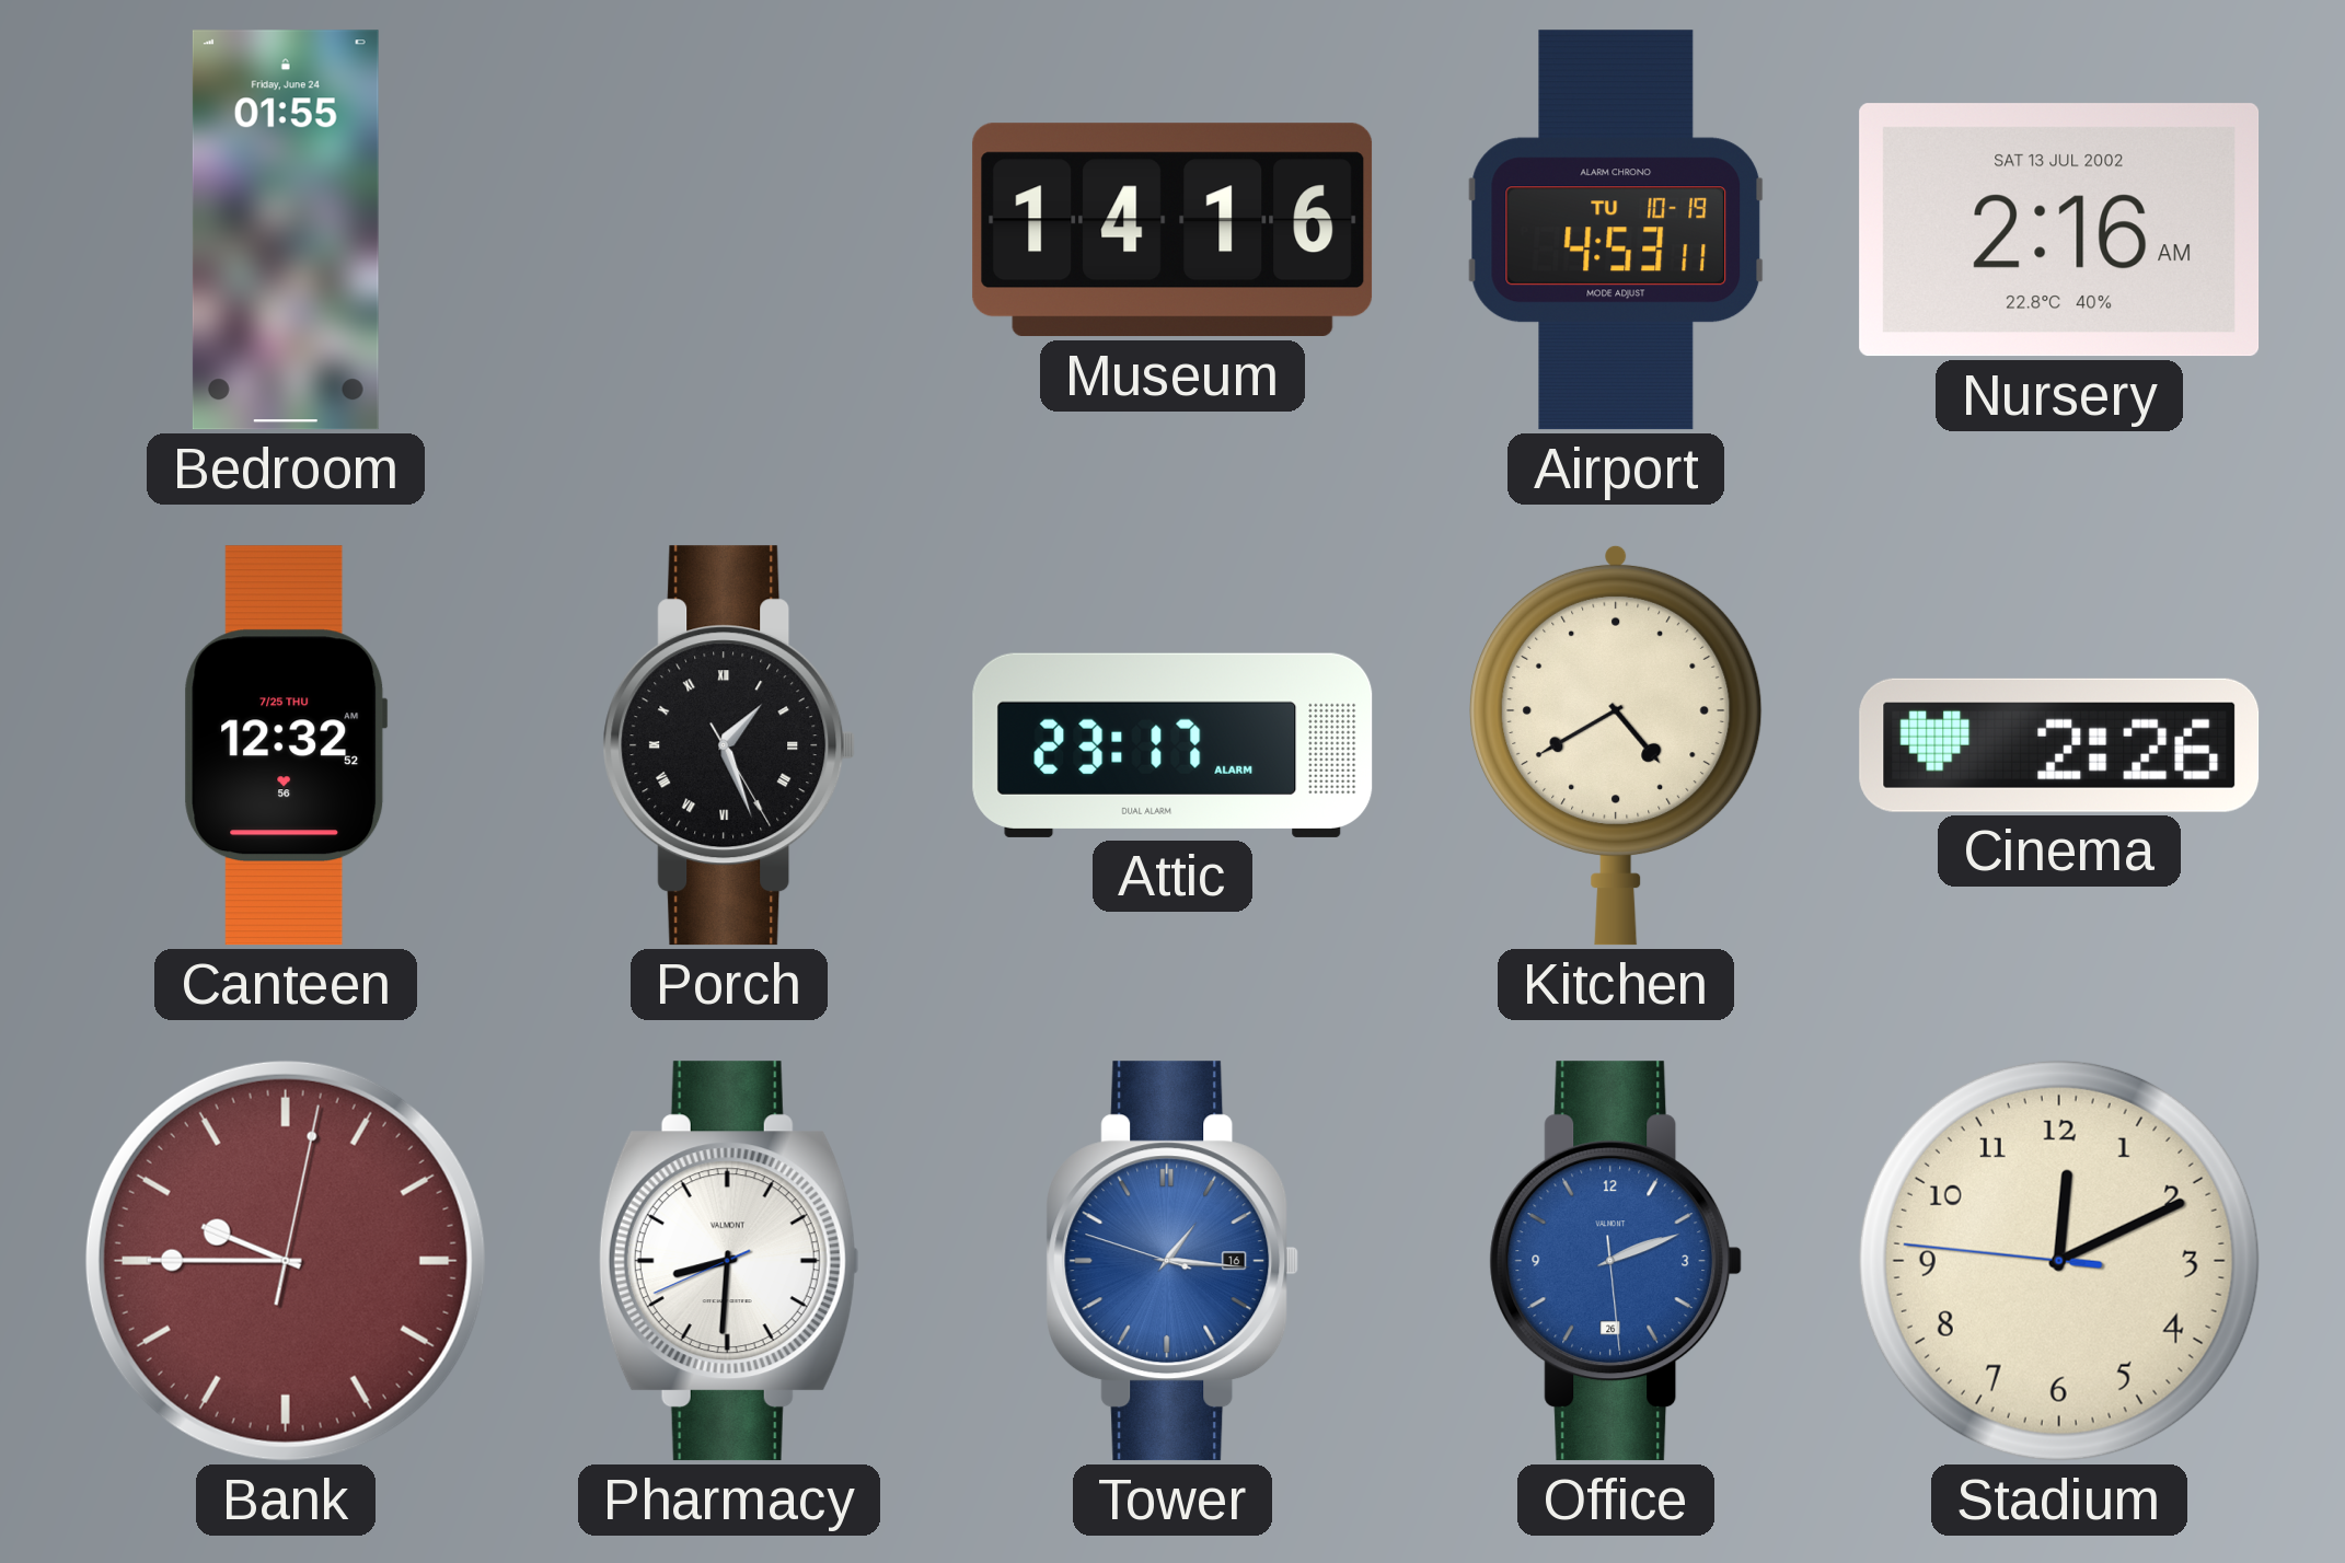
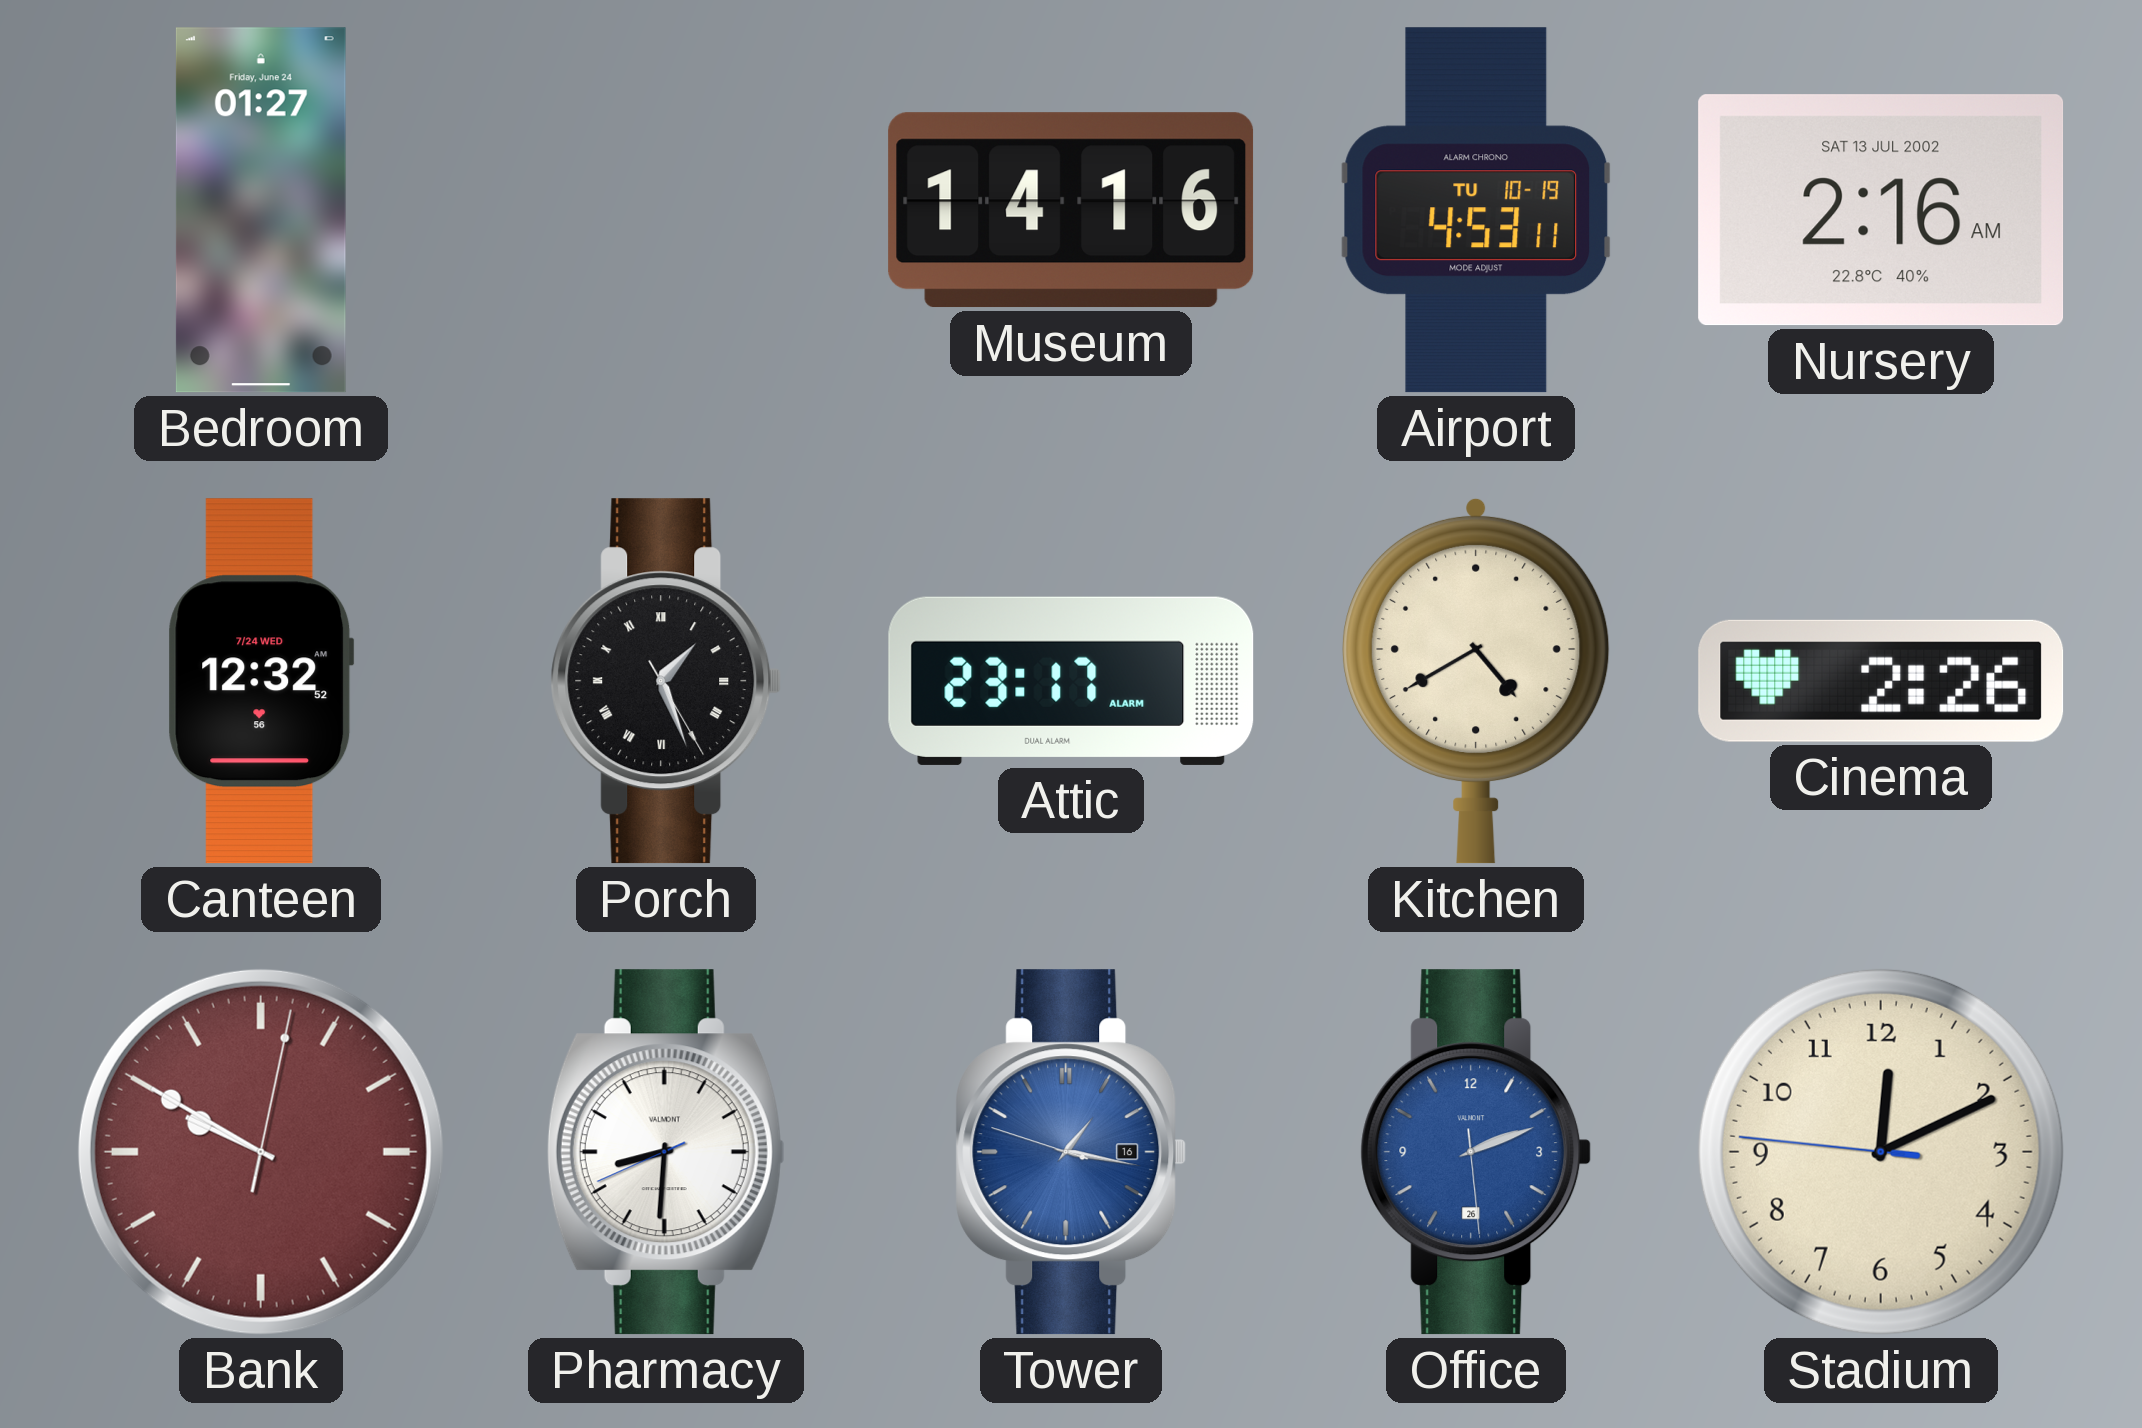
Bedroom: 01:55 -> 01:27 (261, 210)
Canteen date: 7/25 THU -> 7/24 WED (261, 681)
Bank: 9:45 -> 9:50 (261, 1152)
Tower: 1:15 -> 1:16 (1071, 1152)
